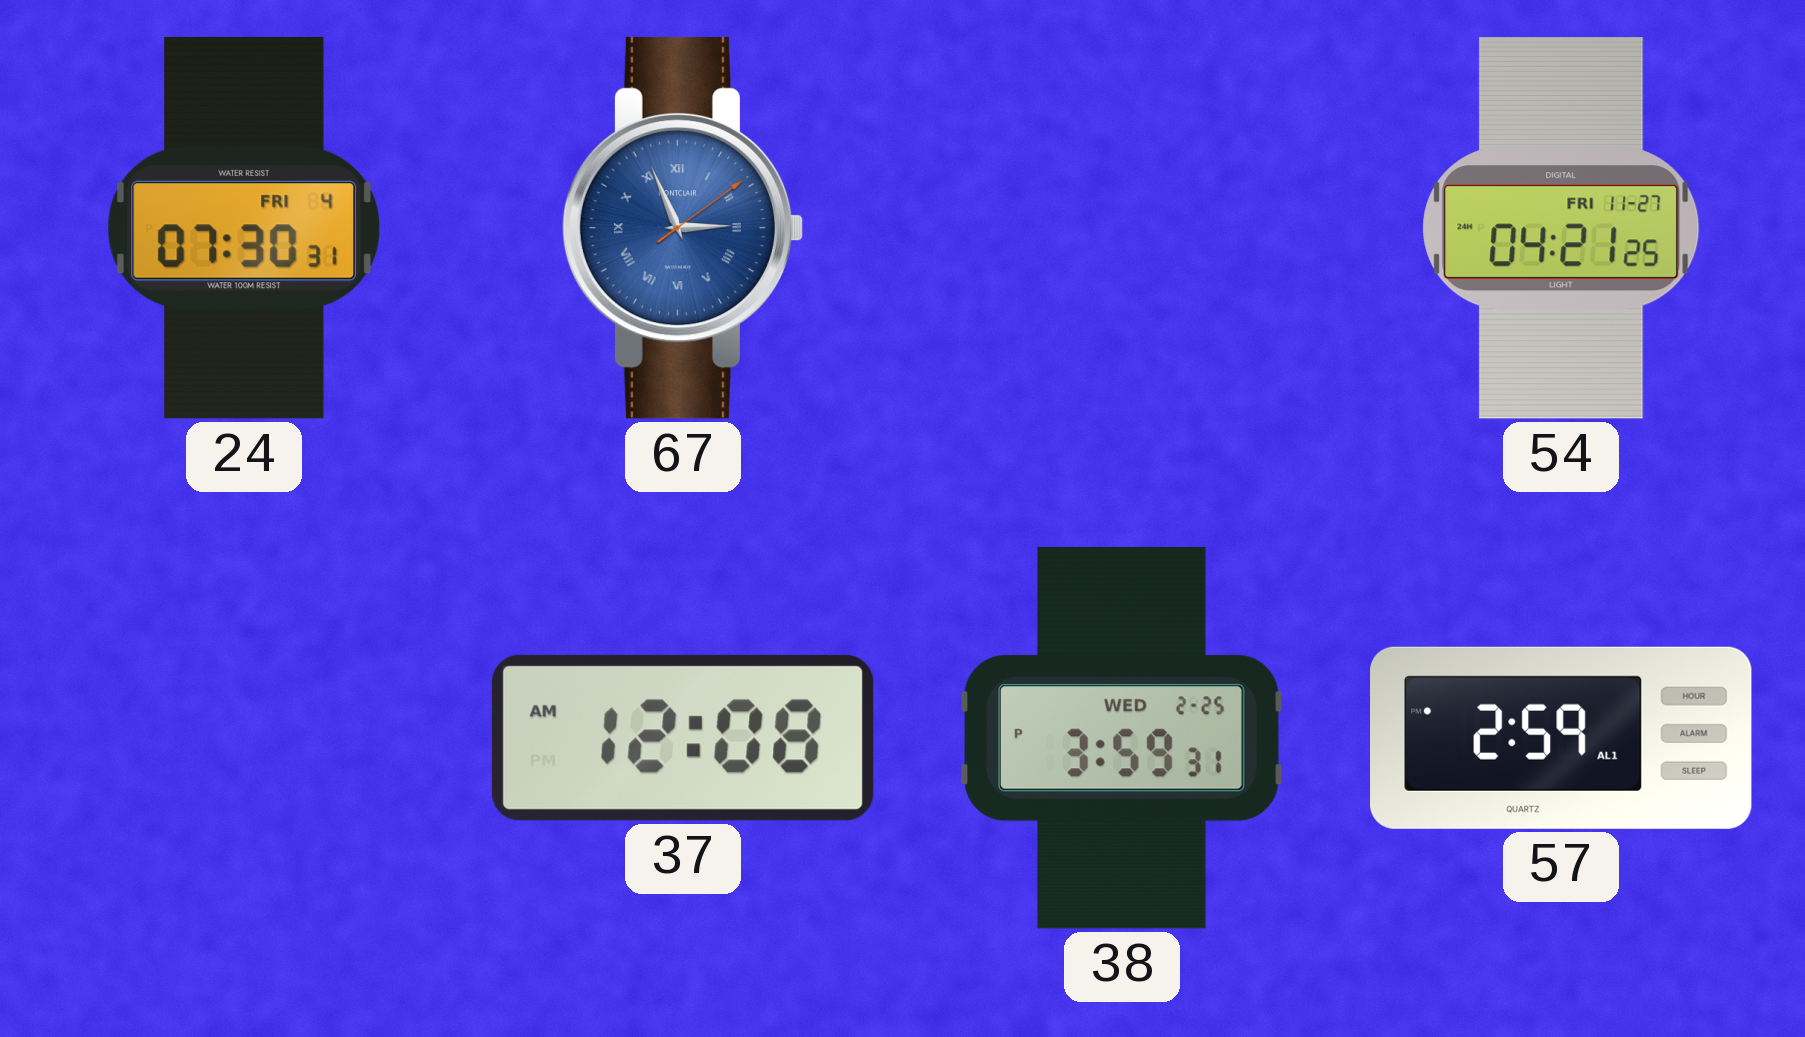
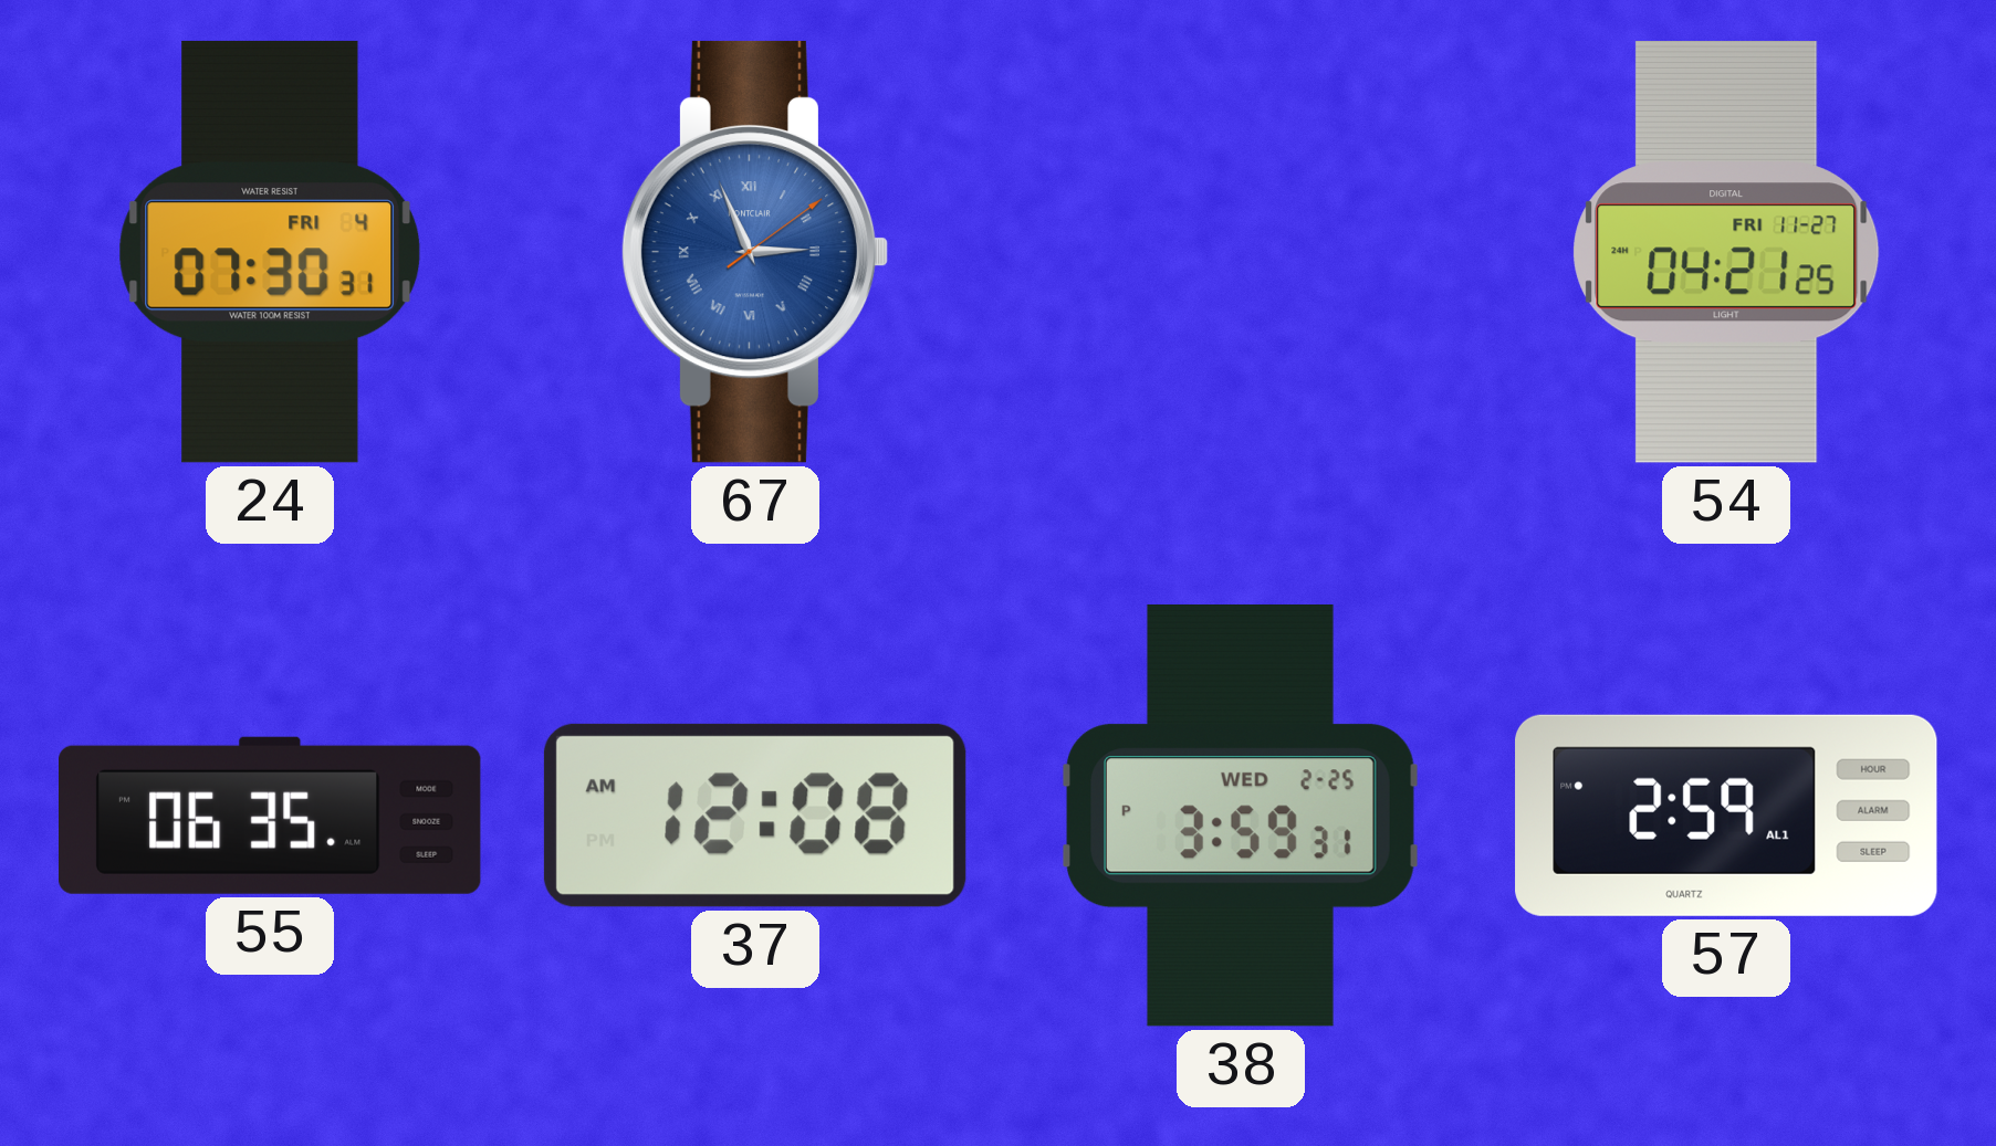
55: none -> 06:35 (270, 816)
